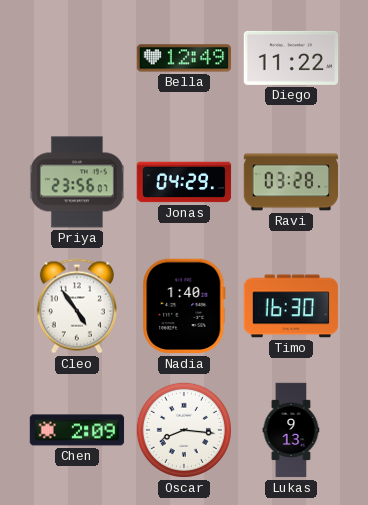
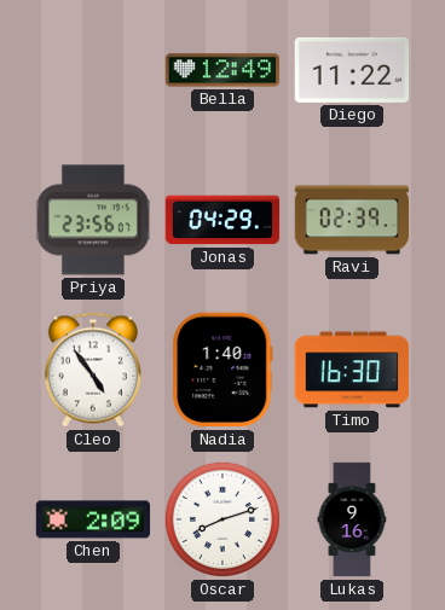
Ravi: 03:28 -> 02:39 (352, 220)
Oscar: 8:16 -> 8:12 (223, 519)
Lukas: 9:13 -> 9:16 (352, 519)
